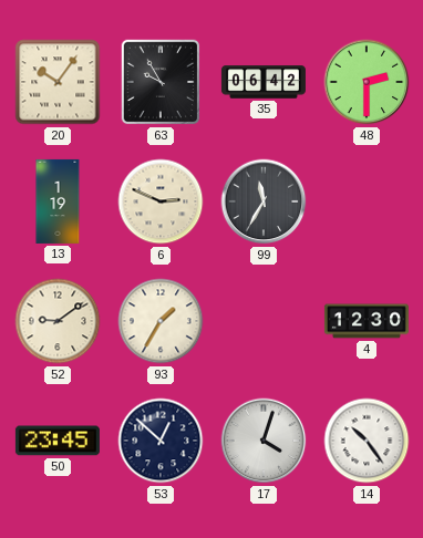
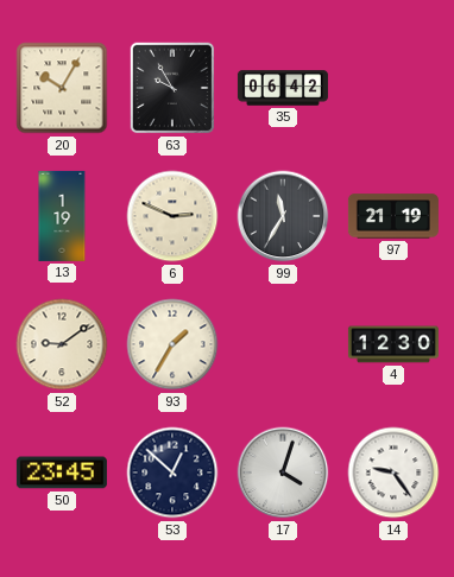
20: 10:06 -> 10:05 (62, 88)
48: 2:30 -> none (367, 82)
97: none -> 21:19 (393, 216)
14: 10:24 -> 9:24 (393, 473)
